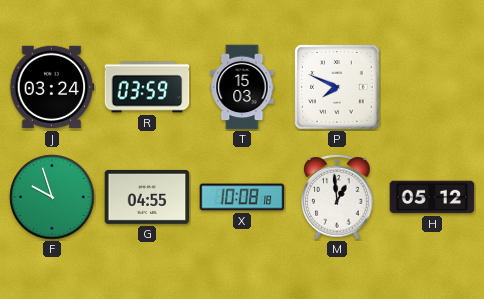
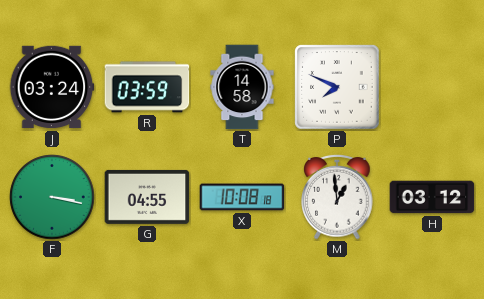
T: 15:03 -> 14:58 (242, 87)
F: 9:57 -> 3:17 (52, 197)
H: 05:12 -> 03:12 (432, 197)
